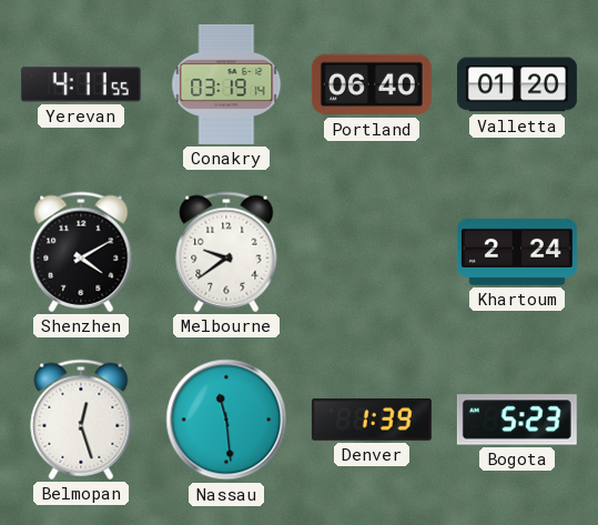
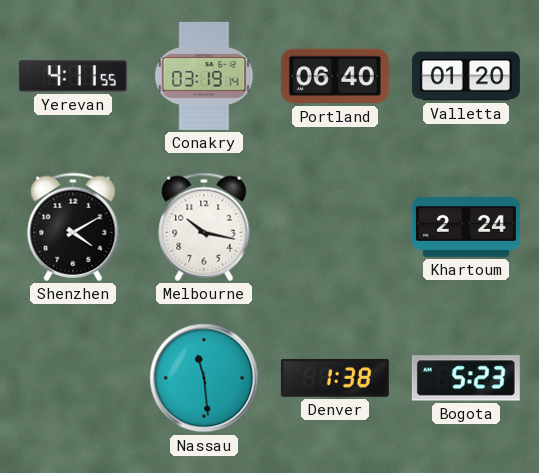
Melbourne: 9:39 -> 10:17 (204, 227)
Belmopan: 12:27 -> none (81, 420)
Denver: 1:39 -> 1:38 (335, 378)
